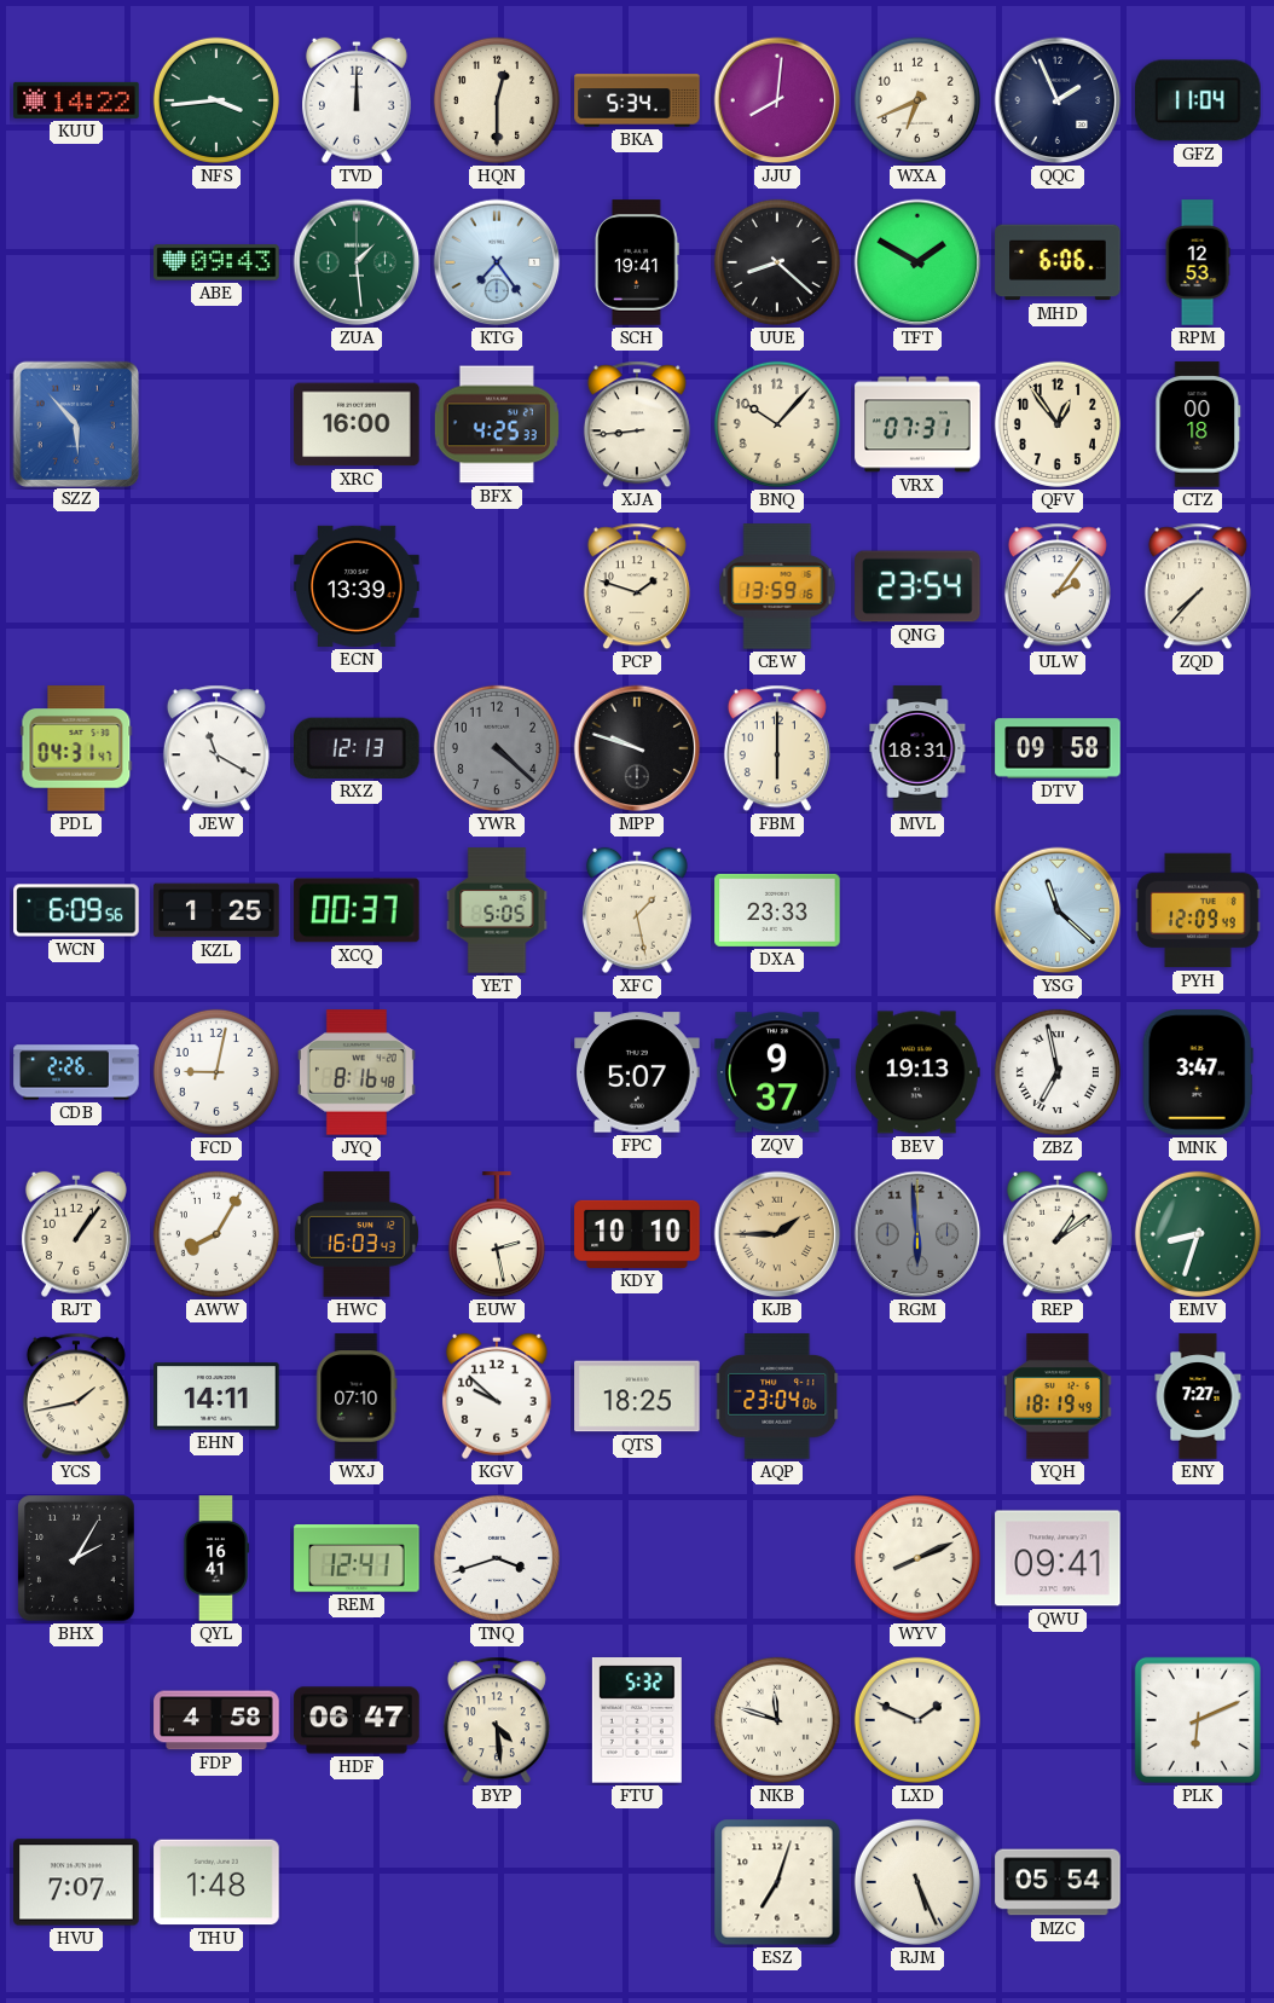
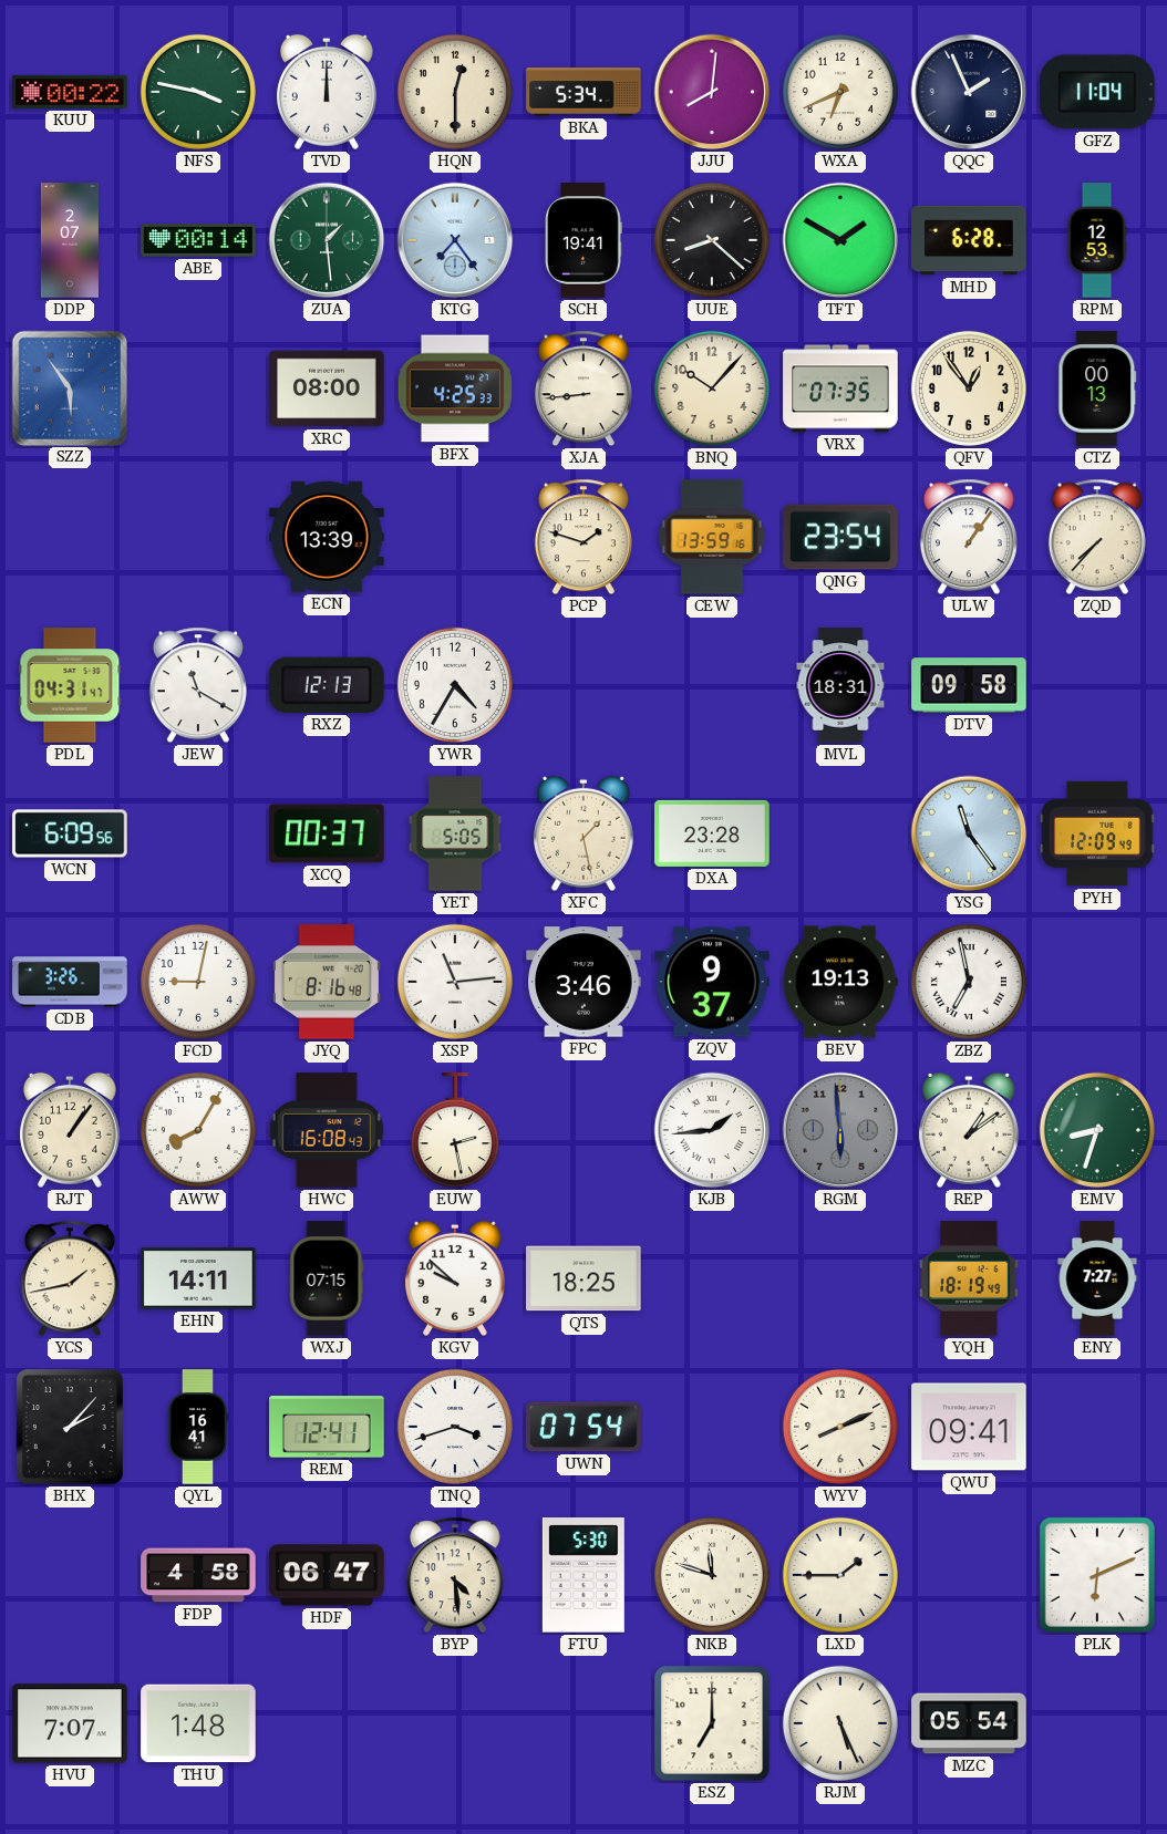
KUU: 14:22 -> 00:22 (70, 92)
NFS: 3:44 -> 3:47 (198, 92)
DDP: none -> 2:07 (70, 240)
ABE: 09:43 -> 00:14 (198, 240)
MHD: 6:06 -> 6:28 (969, 240)
SZZ: 5:53 -> 5:54 (69, 387)
XRC: 16:00 -> 08:00 (327, 388)
VRX: 07:31 -> 07:35 (840, 388)
CTZ: 00:18 -> 00:13 (1097, 388)
ULW: 2:06 -> 1:06 (969, 537)
YWR: 4:22 -> 4:35 (455, 685)
YWR dial: grey -> white (455, 685)
MPP: 9:48 -> none (637, 748)
FBM: 6:00 -> none (777, 748)
KZL: 1:25 -> none (216, 910)
DXA: 23:33 -> 23:28 (712, 833)
YSG: 11:22 -> 11:24 (969, 833)
CDB: 2:26 -> 3:26 (70, 982)
XSP: none -> 11:14 (455, 982)
FPC: 5:07 -> 3:46 (583, 982)
MNK: 3:47 -> none (1198, 1072)
HWC: 16:03 -> 16:08 (327, 1130)
KDY: 10:10 -> none (637, 1234)
KJB: 1:45 -> 1:44 (712, 1130)
KJB dial: champagne -> white (712, 1130)
WXJ: 07:10 -> 07:15 (327, 1278)
AQP: 23:04 -> none (777, 1396)
BHX: 2:05 -> 2:07 (70, 1427)
UWN: none -> 07:54 (583, 1427)
FTU: 5:32 -> 5:30 (583, 1576)
LXD: 1:49 -> 1:45 (840, 1575)
ESZ: 7:03 -> 7:00 (712, 1723)
